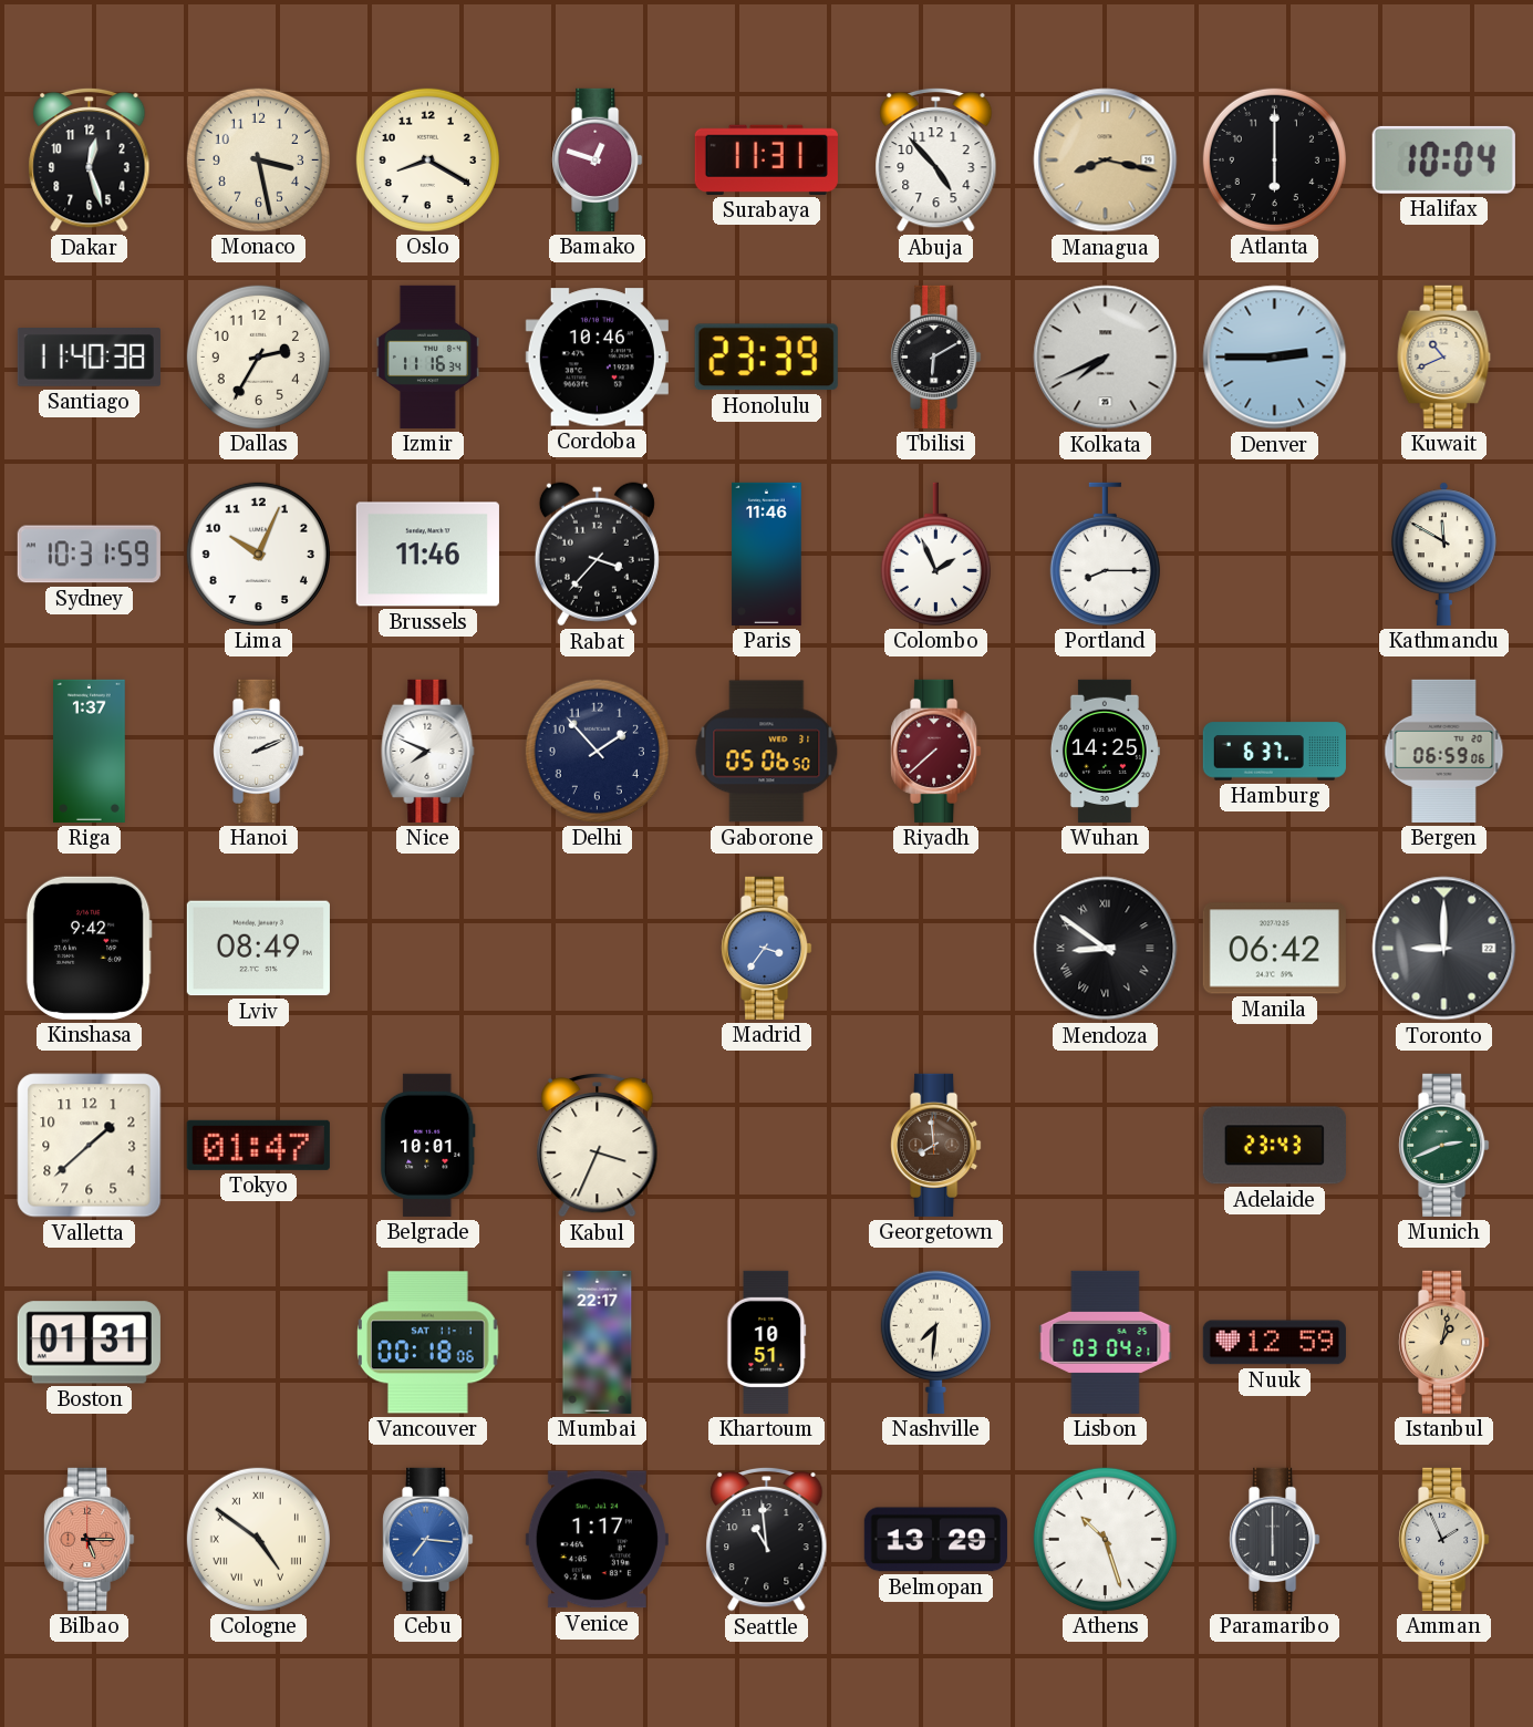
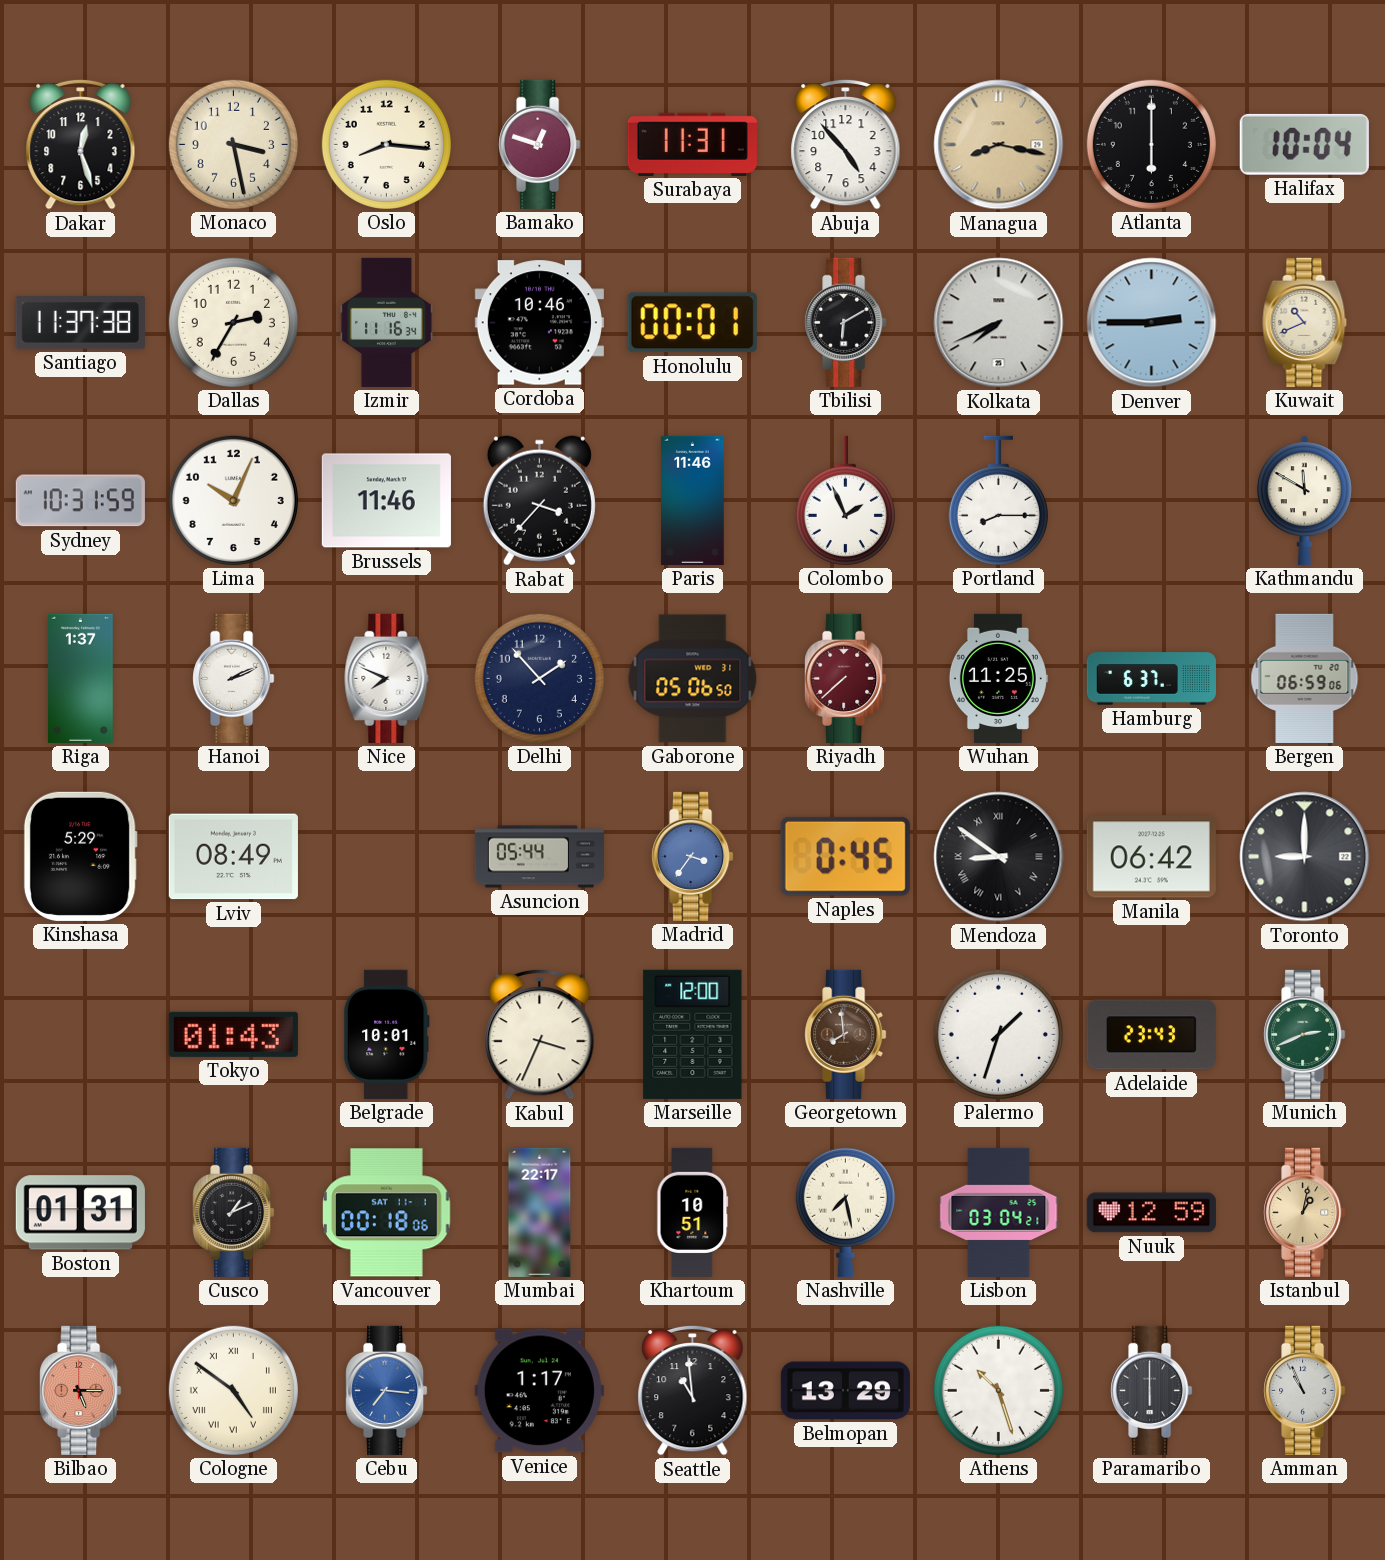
Oslo: 8:20 -> 8:16 (386, 144)
Santiago: 11:40 -> 11:37 (80, 323)
Honolulu: 23:39 -> 00:01 (692, 323)
Wuhan: 14:25 -> 11:25 (998, 678)
Kinshasa: 9:42 -> 5:29 (80, 856)
Asuncion: none -> 05:44 (539, 857)
Naples: none -> 0:45 (845, 856)
Valletta: 1:38 -> none (90, 1146)
Tokyo: 01:47 -> 01:43 (233, 1034)
Marseille: none -> 12:00 (693, 1034)
Palermo: none -> 1:33 (998, 1034)
Cusco: none -> 1:11 (234, 1212)
Nashville: 7:31 -> 7:28 (845, 1212)
Amman: 1:56 -> 10:56 (1305, 1390)
